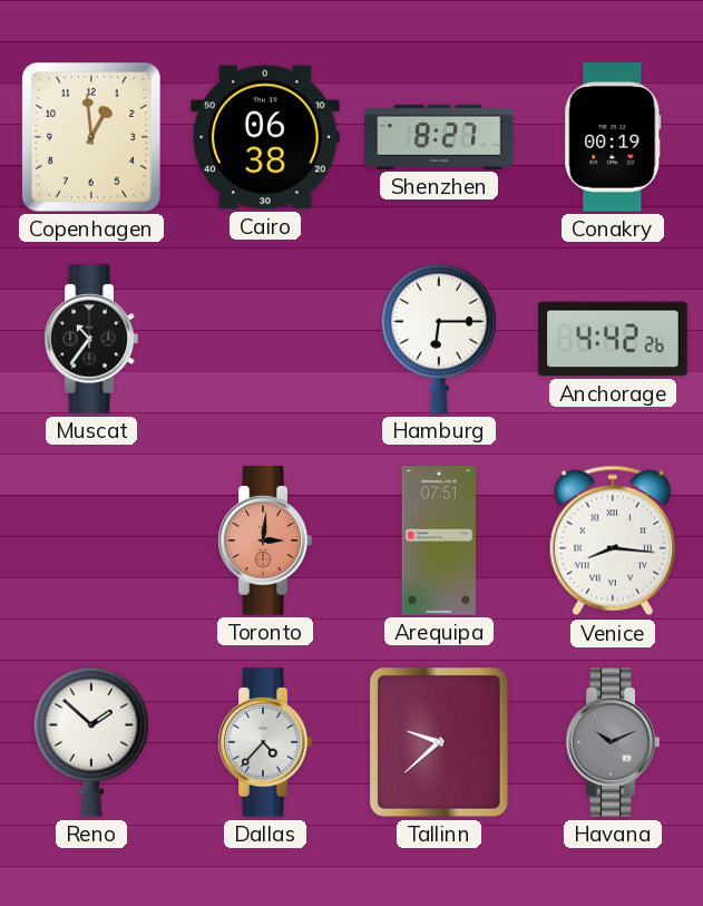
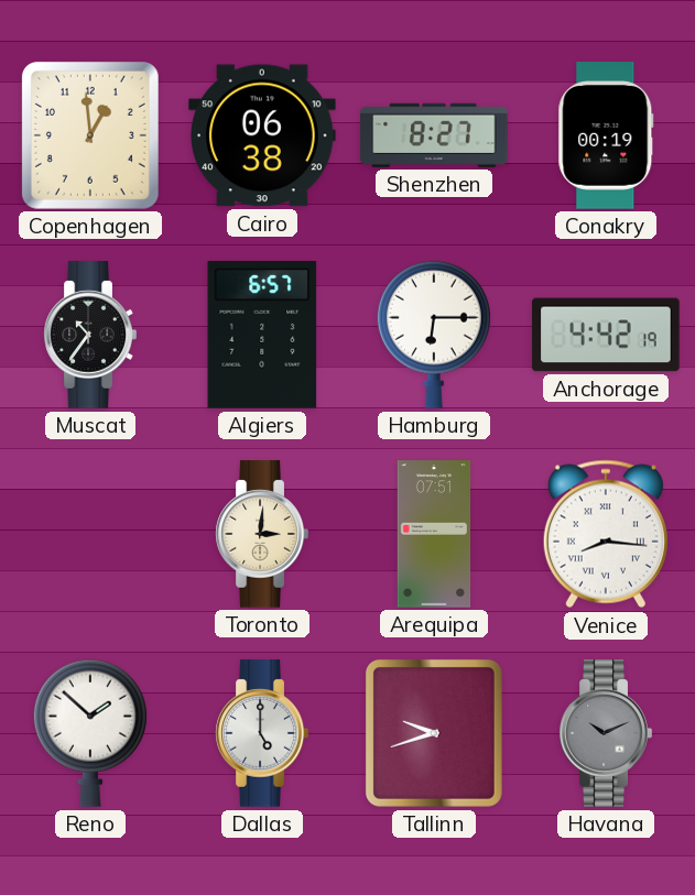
Algiers: none -> 6:57 (262, 335)
Anchorage: 4:42:26 -> 4:42:19 (606, 335)
Toronto dial: salmon -> cream (262, 534)
Dallas: 4:37 -> 5:00 (262, 733)
Tallinn: 9:38 -> 9:42 (434, 733)
